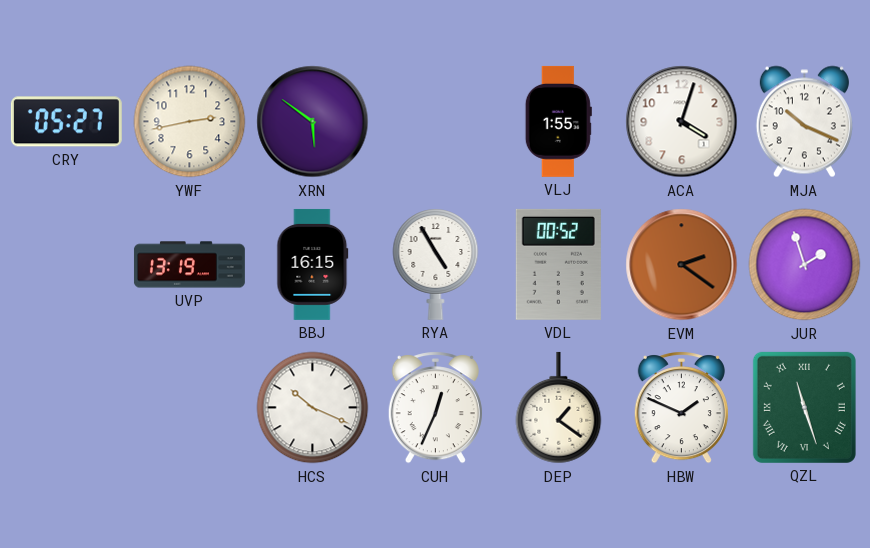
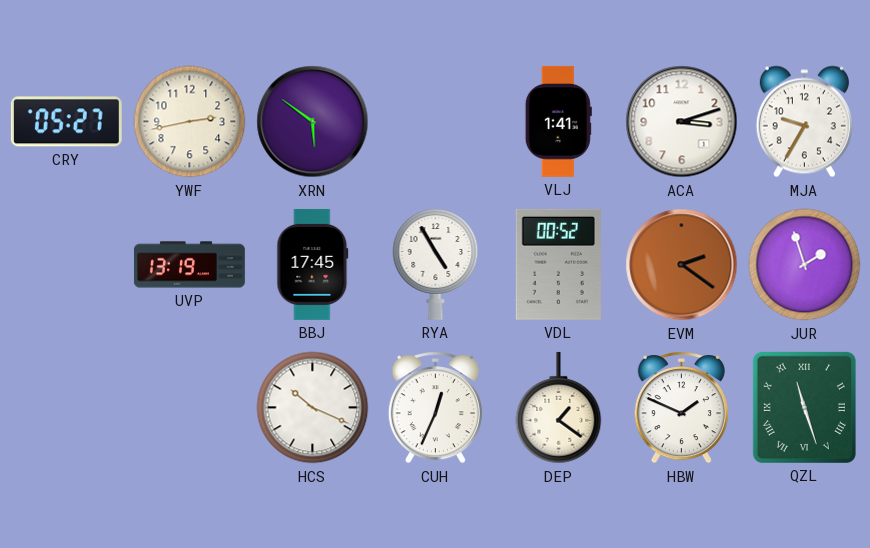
VLJ: 1:55 -> 1:41 (558, 121)
ACA: 4:03 -> 3:12 (682, 122)
MJA: 10:19 -> 9:35 (804, 122)
BBJ: 16:15 -> 17:45 (313, 264)
